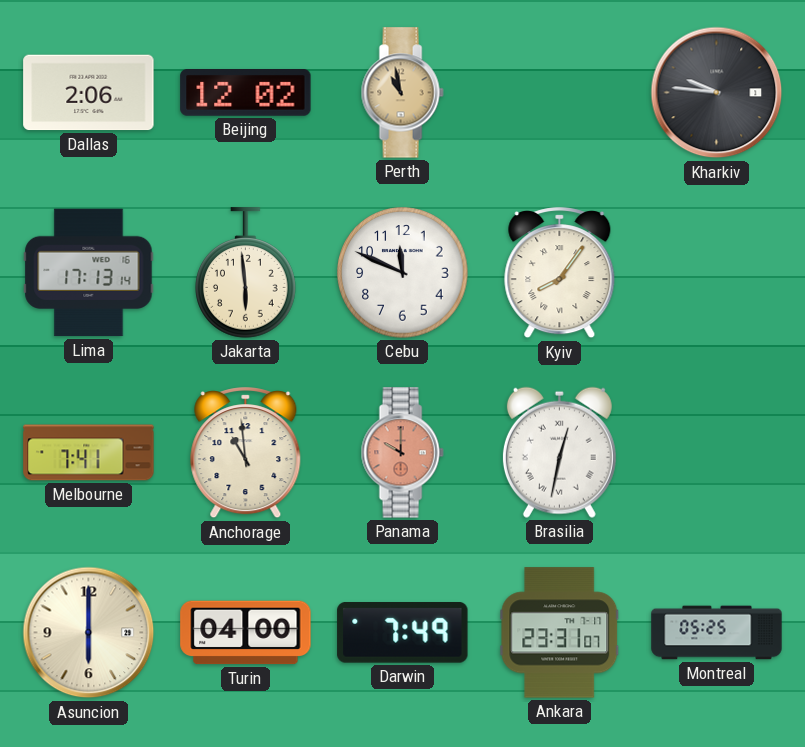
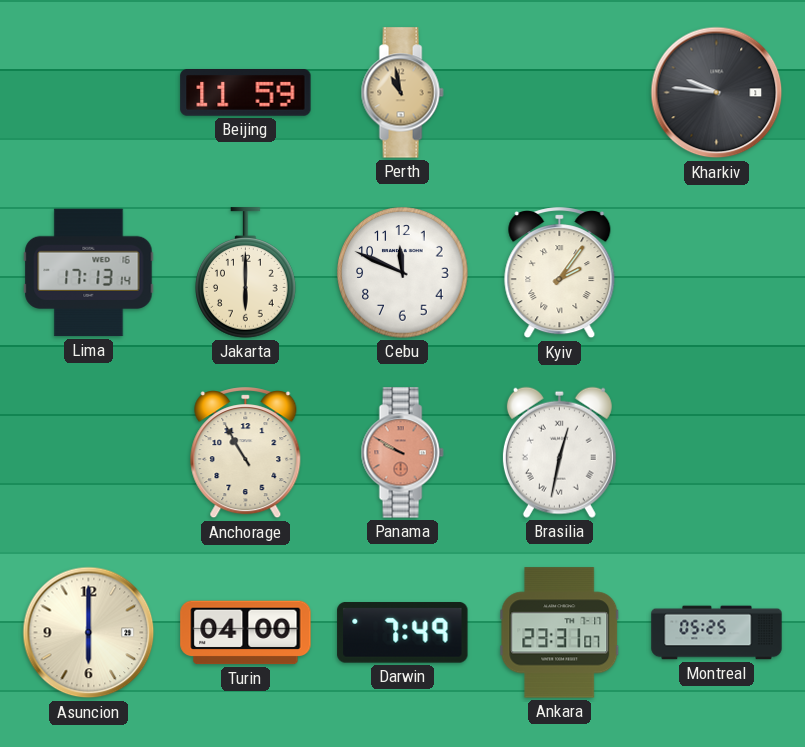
Dallas: 2:06 -> none (89, 93)
Beijing: 12:02 -> 11:59 (246, 93)
Jakarta: 5:59 -> 6:00 (246, 273)
Kyiv: 8:06 -> 2:06 (560, 273)
Melbourne: 7:41 -> none (89, 453)
Anchorage: 10:59 -> 10:55 (246, 453)
Panama: 10:00 -> 9:50 (402, 453)
